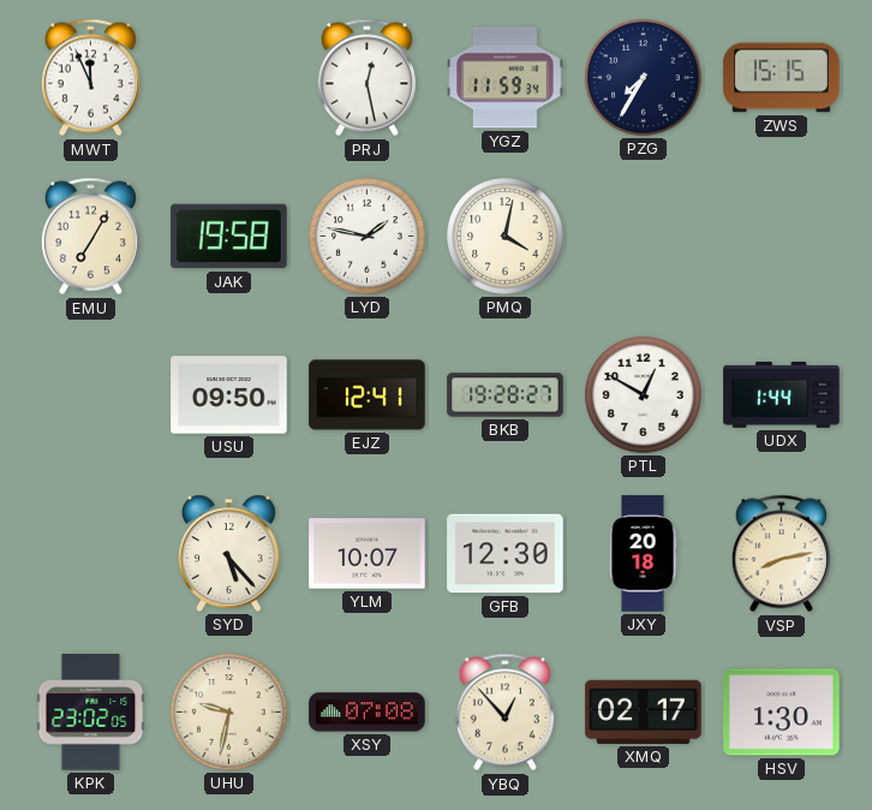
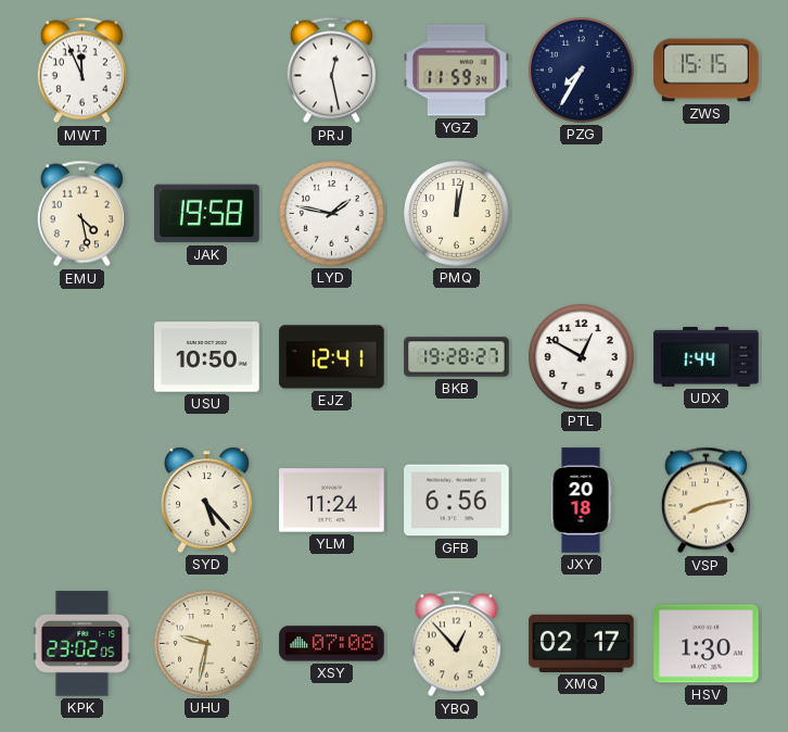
EMU: 7:05 -> 4:28 (81, 214)
PMQ: 4:02 -> 12:02 (457, 214)
USU: 09:50 -> 10:50 (207, 357)
YLM: 10:07 -> 11:24 (332, 501)
GFB: 12:30 -> 6:56 (457, 501)
